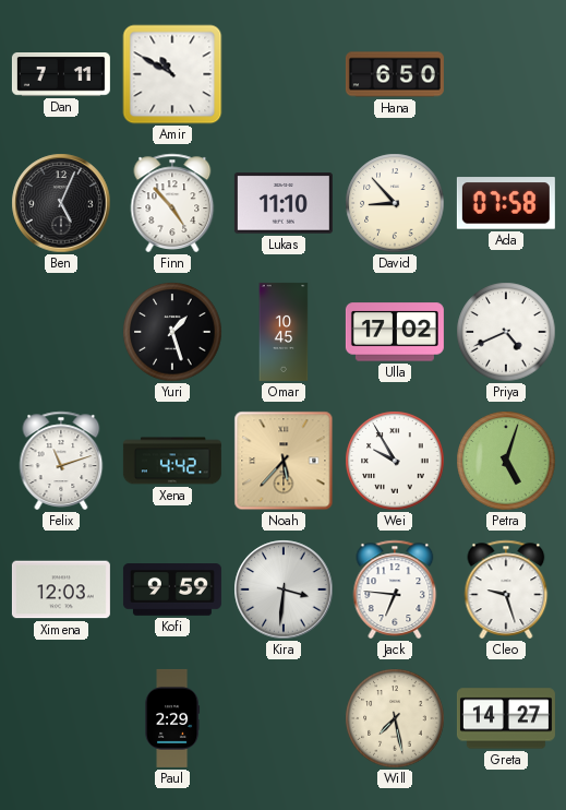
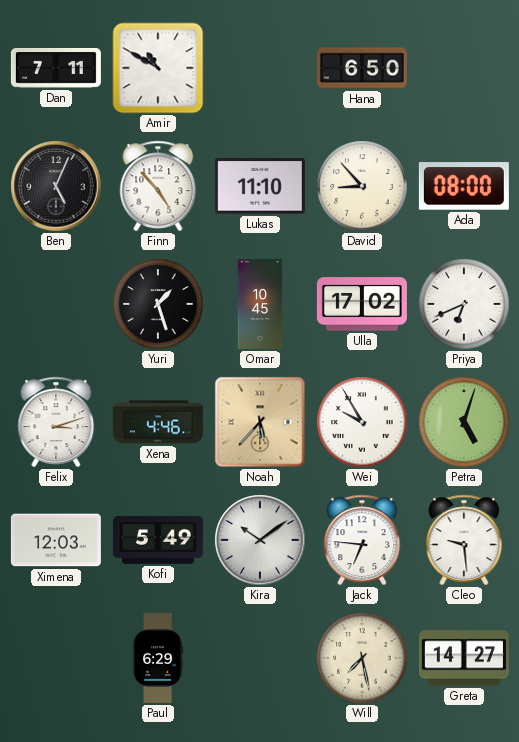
Ada: 07:58 -> 08:00 (464, 186)
Priya: 4:41 -> 6:41 (464, 304)
Felix: 11:12 -> 3:12 (56, 422)
Xena: 4:42 -> 4:46 (158, 422)
Kofi: 9:59 -> 5:49 (158, 540)
Kira: 3:31 -> 10:09 (260, 540)
Cleo: 9:27 -> 9:29 (464, 540)
Paul: 2:29 -> 6:29 (158, 658)
